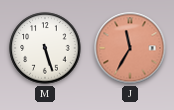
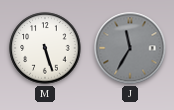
J dial: salmon -> grey (130, 48)
